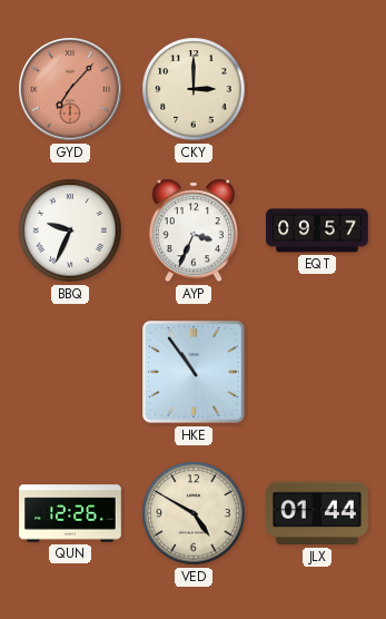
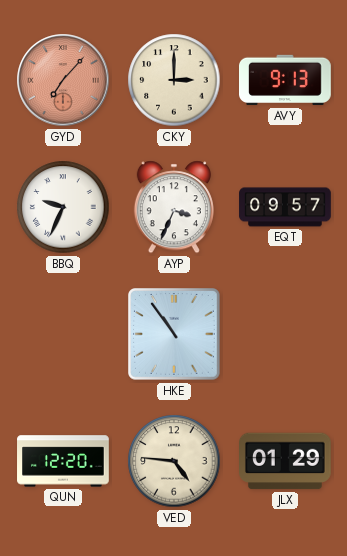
AVY: none -> 9:13 (286, 80)
QUN: 12:26 -> 12:20 (63, 461)
VED: 4:50 -> 4:46 (174, 461)
JLX: 01:44 -> 01:29 (286, 461)
